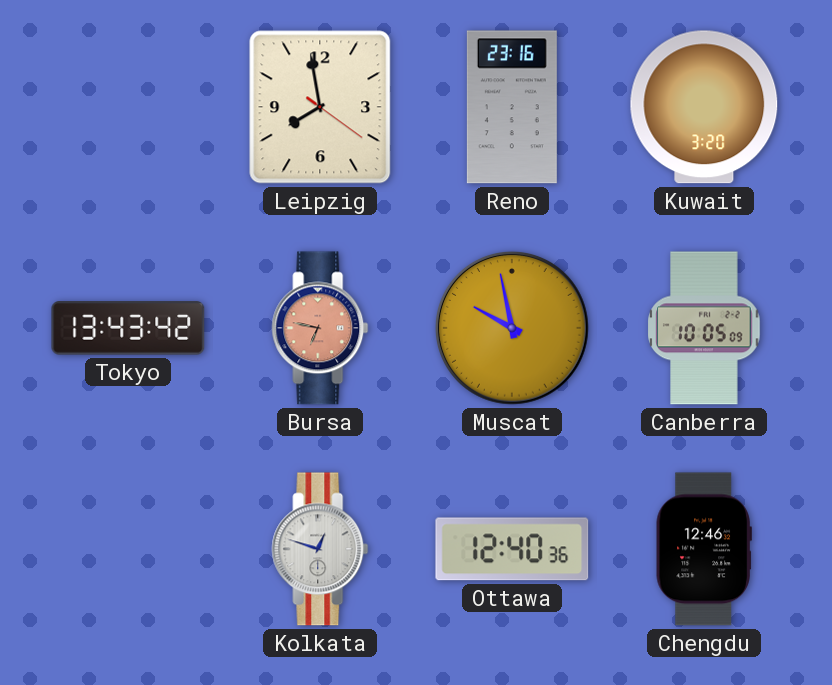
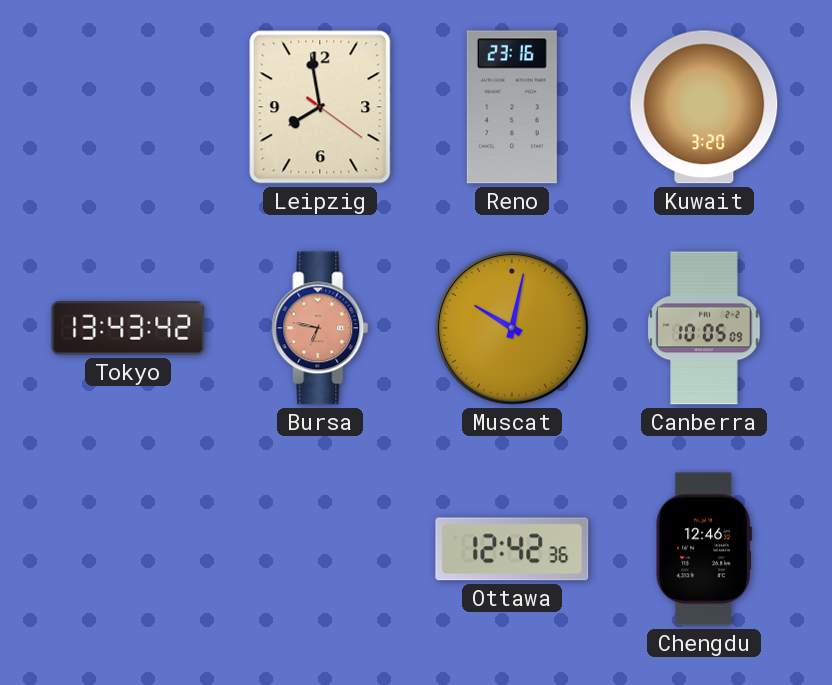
Muscat: 9:58 -> 10:02 (512, 328)
Kolkata: 12:48 -> none (320, 549)
Ottawa: 12:40 -> 12:42 (512, 549)
